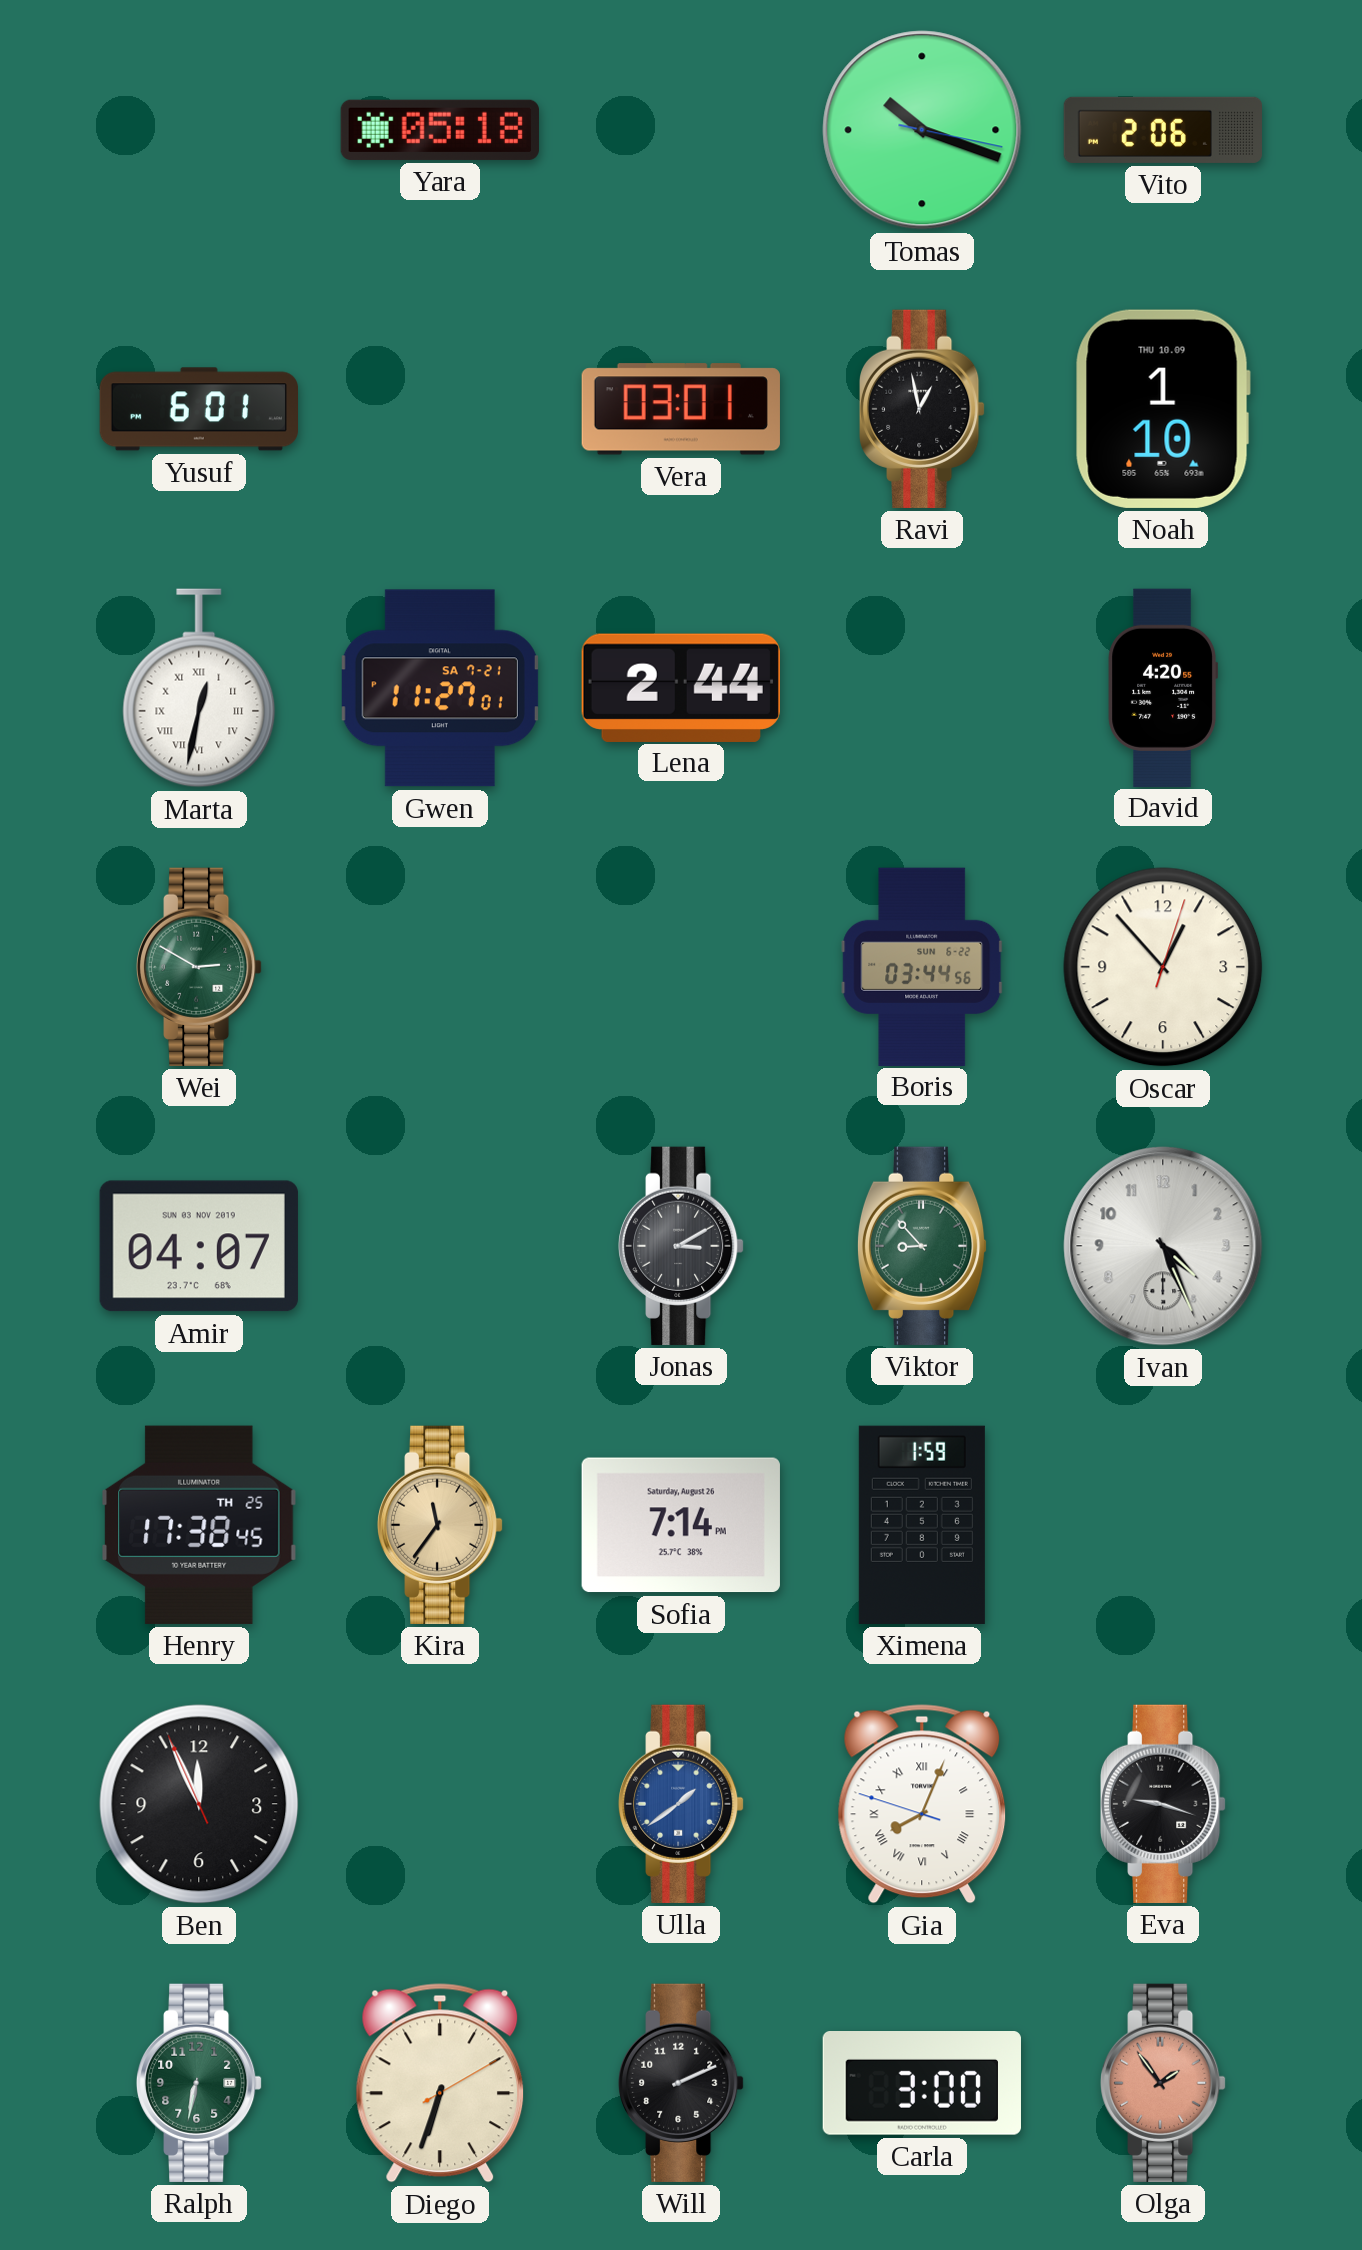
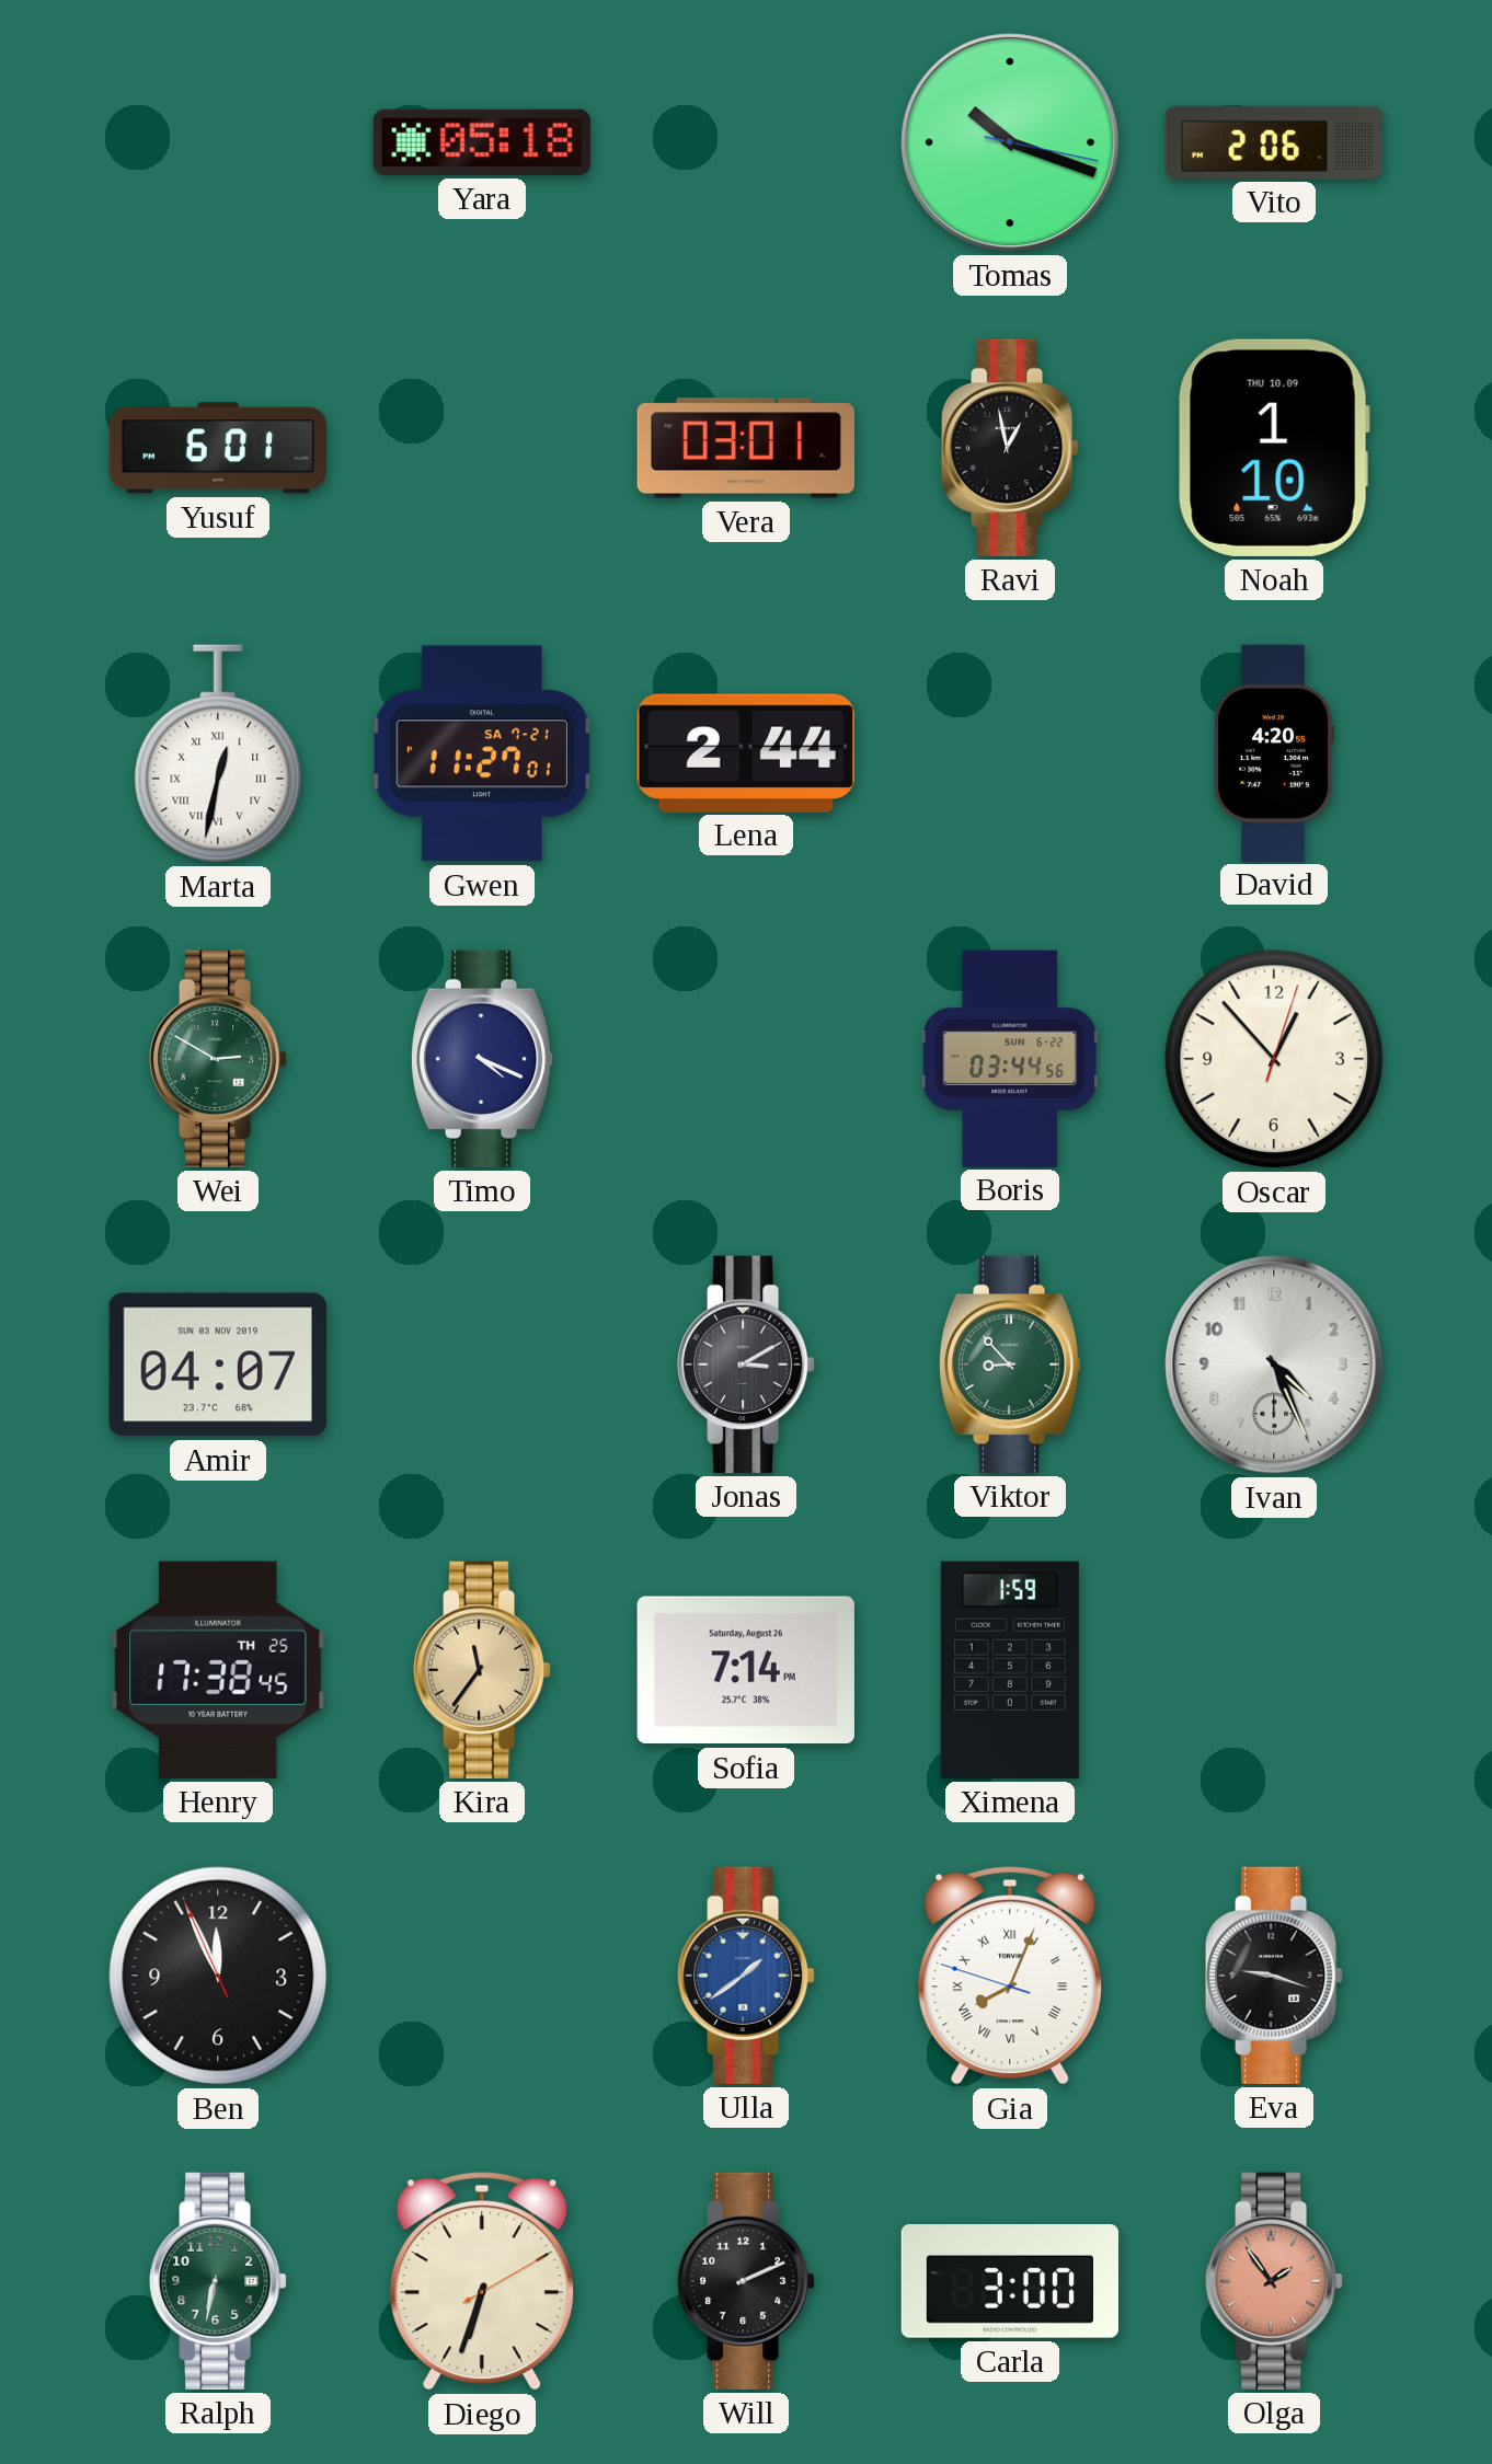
Timo: none -> 4:19 (482, 1059)
